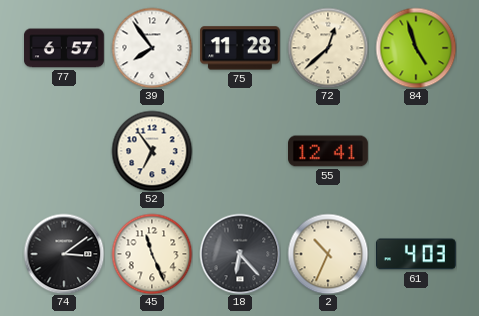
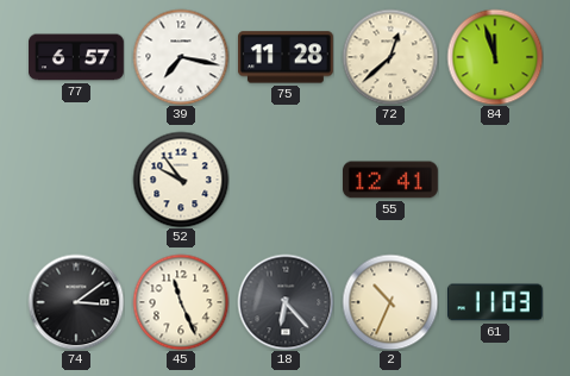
39: 7:54 -> 7:17 (181, 57)
84: 4:57 -> 11:57 (495, 57)
52: 6:54 -> 9:54 (181, 180)
61: 4:03 -> 11:03 (495, 302)
